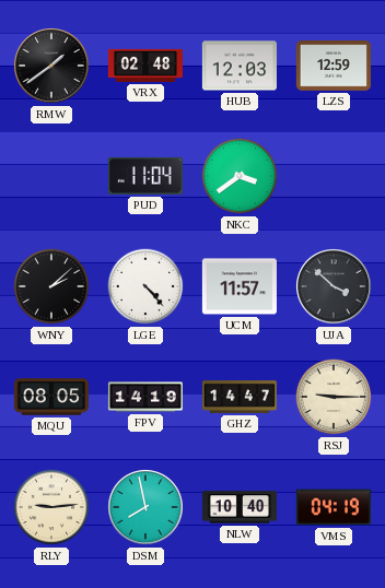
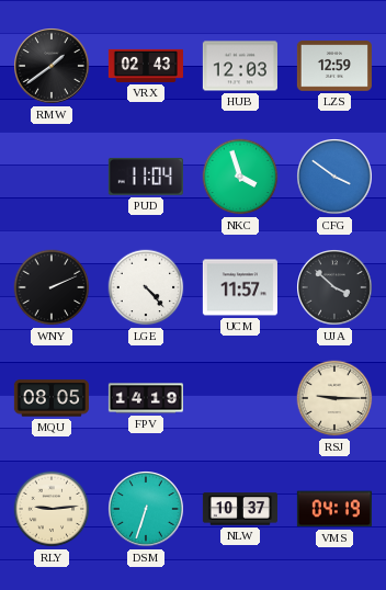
VRX: 02:48 -> 02:43 (145, 66)
NKC: 3:39 -> 3:57 (240, 177)
CFG: none -> 3:51 (336, 178)
WNY: 2:08 -> 2:11 (52, 287)
GHZ: 14:47 -> none (240, 398)
DSM: 7:58 -> 6:33 (147, 510)
NLW: 10:40 -> 10:37 (239, 509)
